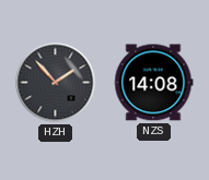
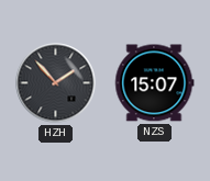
NZS: 14:08 -> 15:07 (155, 83)
